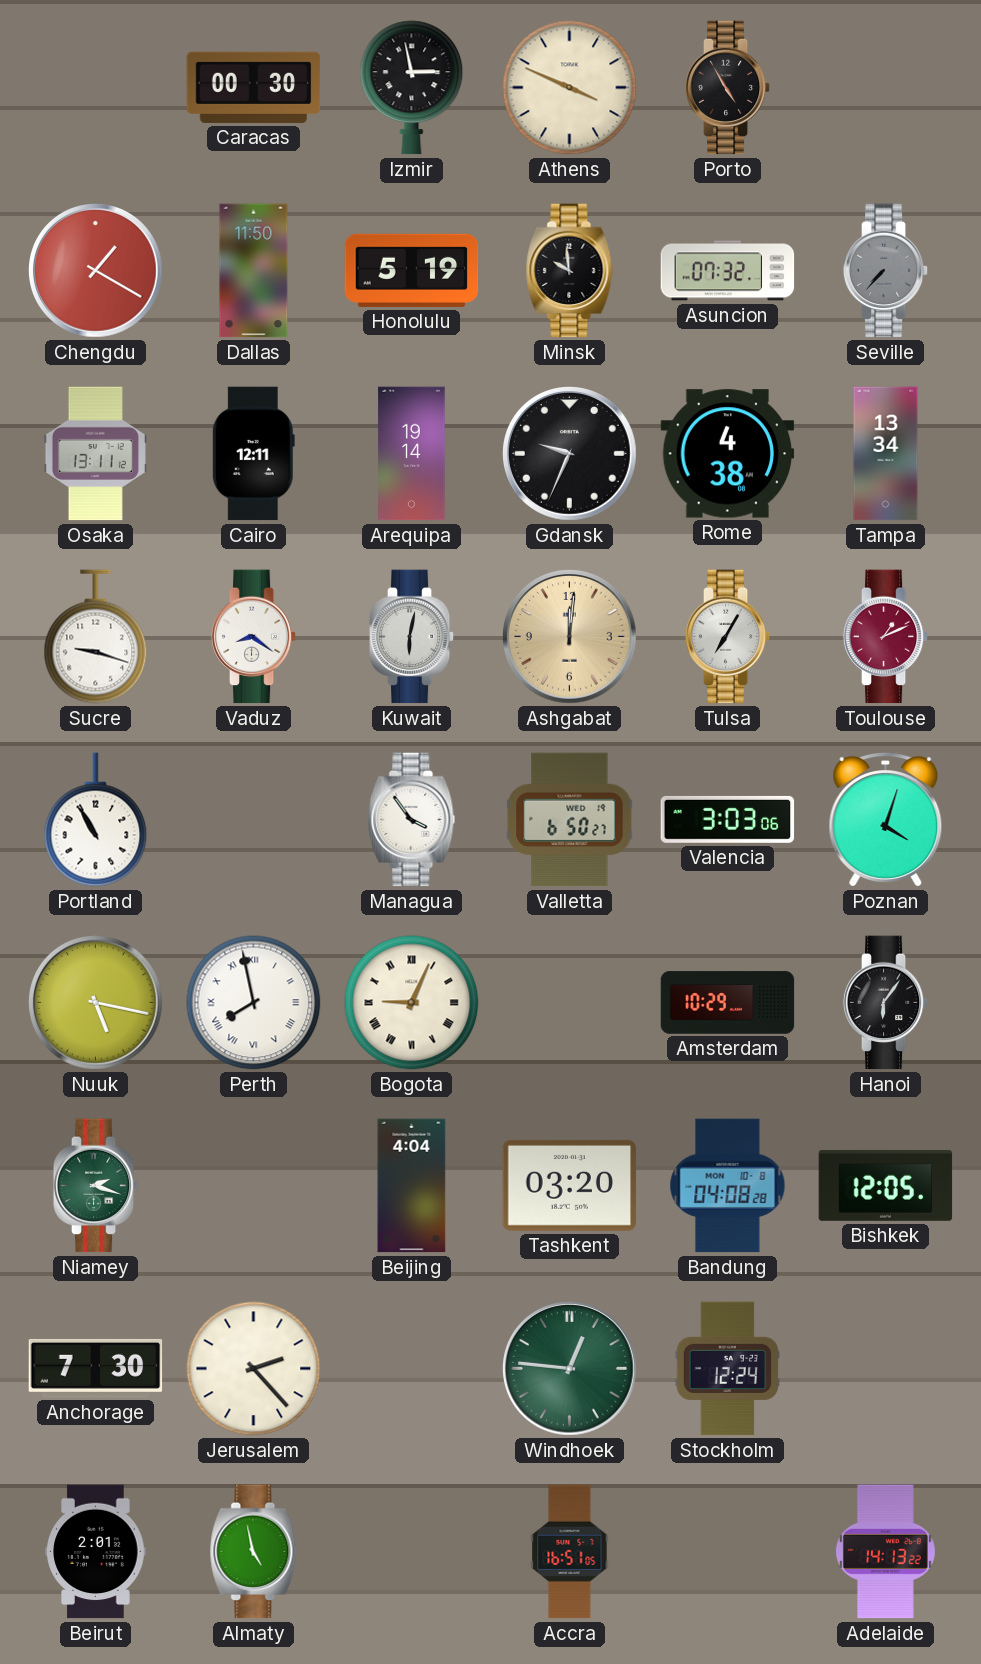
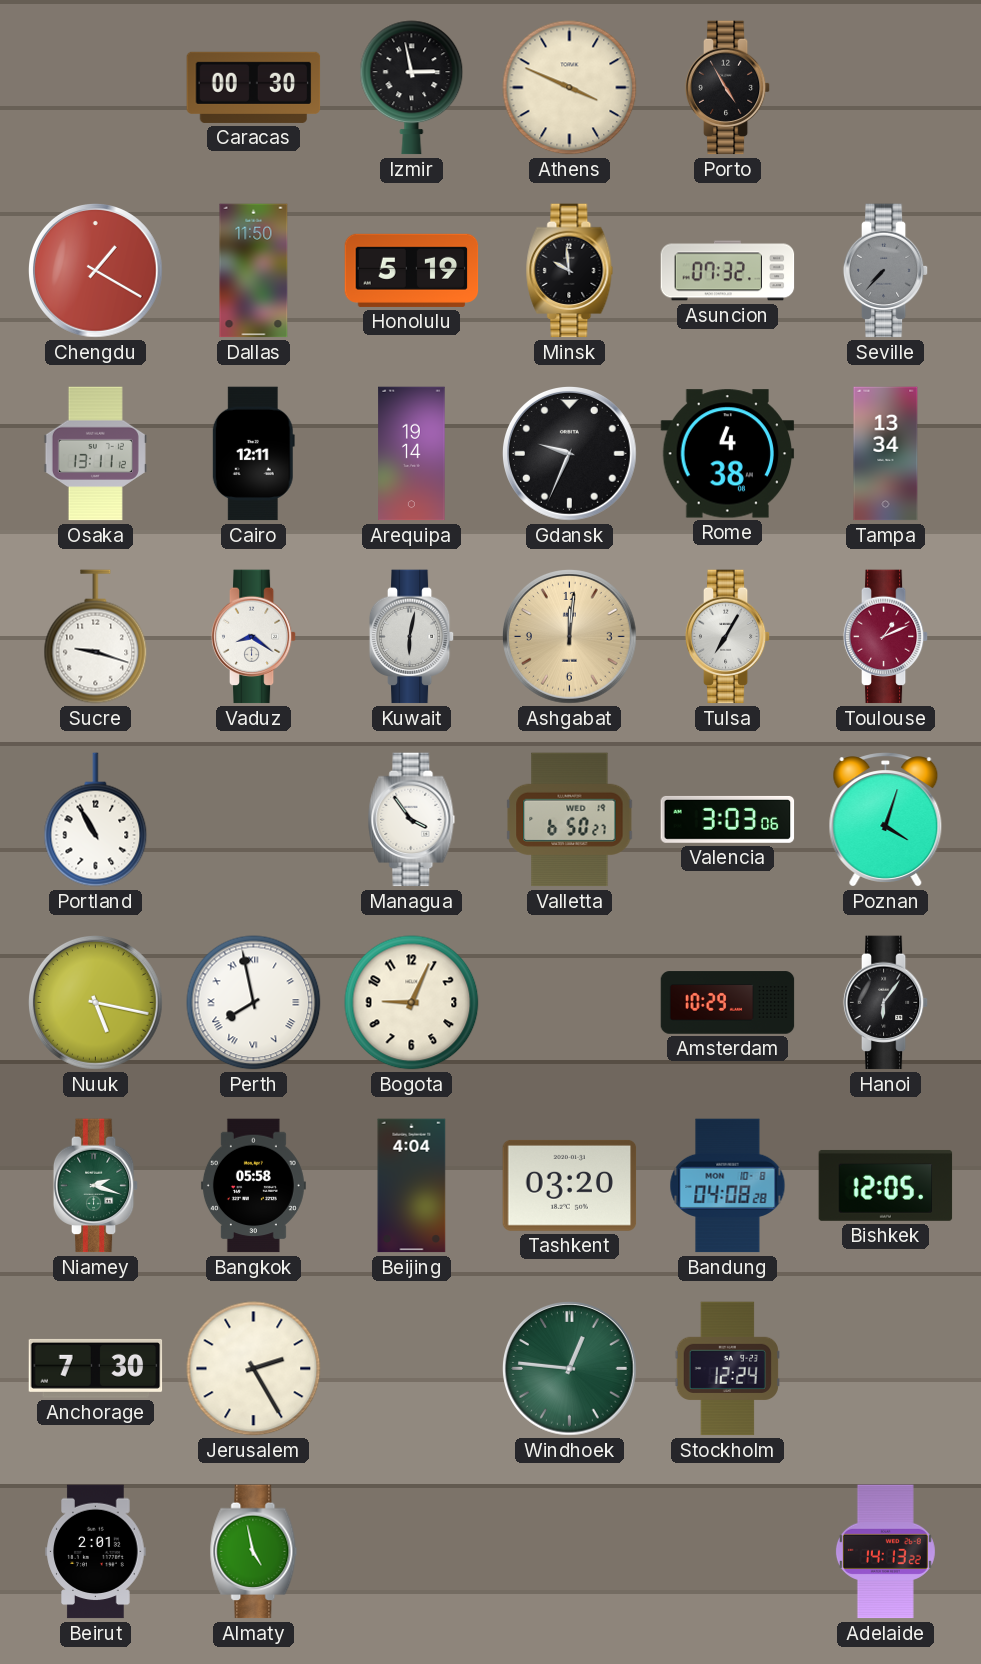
Bogota numerals: Roman -> Arabic (412, 1003)
Bangkok: none -> 05:58 (253, 1186)
Jerusalem: 2:23 -> 2:25 (254, 1369)
Accra: 16:51 -> none (570, 1552)
